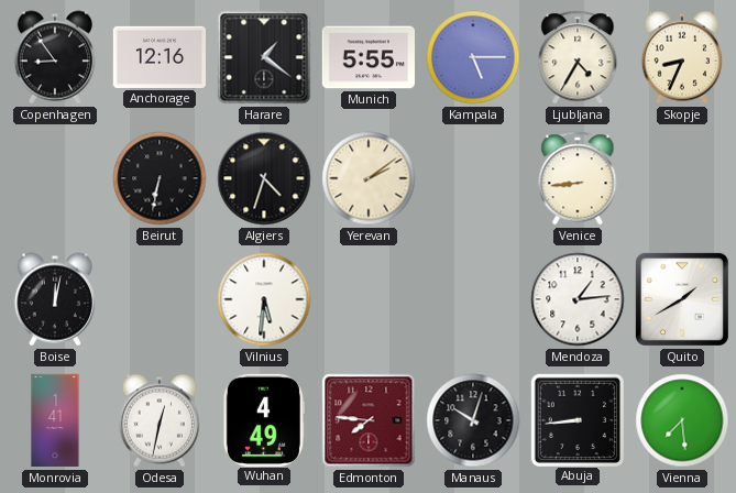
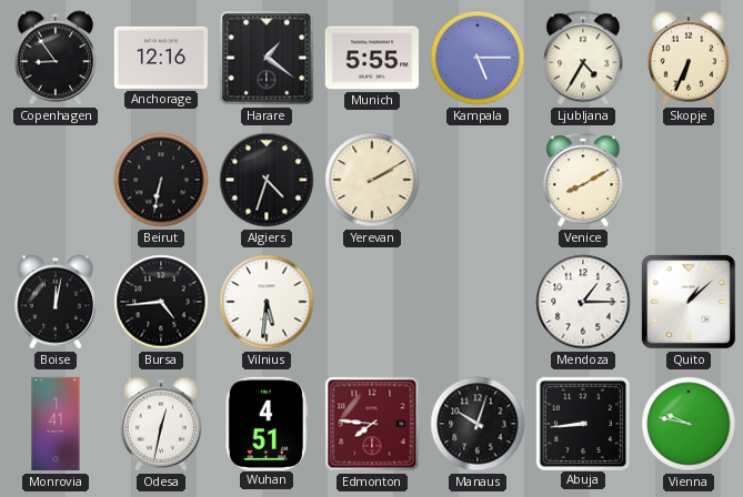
Skopje: 8:34 -> 6:34 (689, 58)
Yerevan: 2:09 -> 2:10 (372, 180)
Venice: 8:44 -> 8:10 (583, 180)
Bursa: none -> 4:44 (161, 302)
Mendoza: 1:14 -> 1:15 (583, 302)
Quito: 1:40 -> 1:08 (689, 302)
Wuhan: 4:49 -> 4:51 (267, 423)
Vienna: 7:29 -> 9:47 (689, 424)
